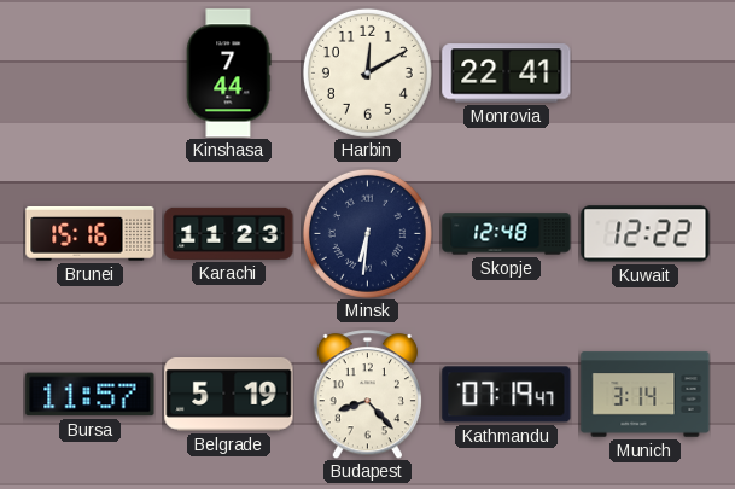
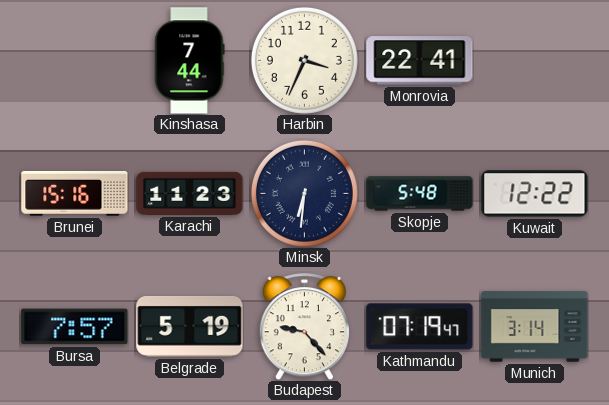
Harbin: 12:10 -> 3:34 (304, 60)
Skopje: 12:48 -> 5:48 (420, 194)
Bursa: 11:57 -> 7:57 (75, 327)
Budapest: 8:23 -> 9:23 (304, 327)
